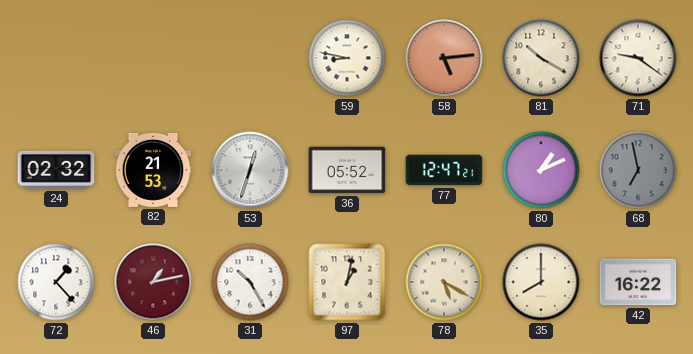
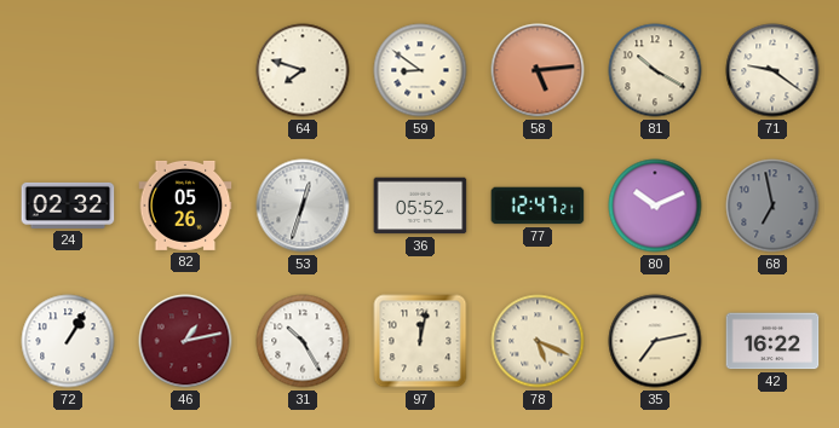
64: none -> 7:48 (303, 70)
59: 8:47 -> 8:51 (420, 70)
82: 21:53 -> 05:26 (185, 206)
80: 1:11 -> 10:11 (655, 206)
72: 1:23 -> 1:05 (68, 341)
97: 1:02 -> 12:02 (420, 341)
78: 5:20 -> 5:19 (538, 341)
35: 8:00 -> 7:13 (655, 341)
